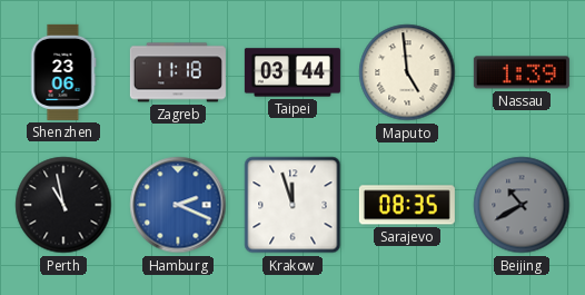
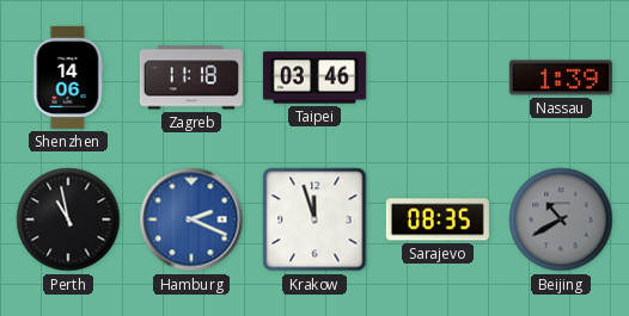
Shenzhen: 23:06 -> 14:06 (68, 78)
Taipei: 03:44 -> 03:46 (314, 78)
Maputo: 4:59 -> none (407, 72)
